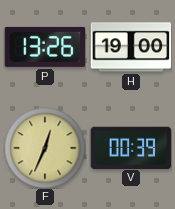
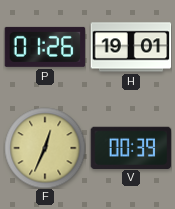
P: 13:26 -> 01:26 (45, 47)
H: 19:00 -> 19:01 (131, 47)
